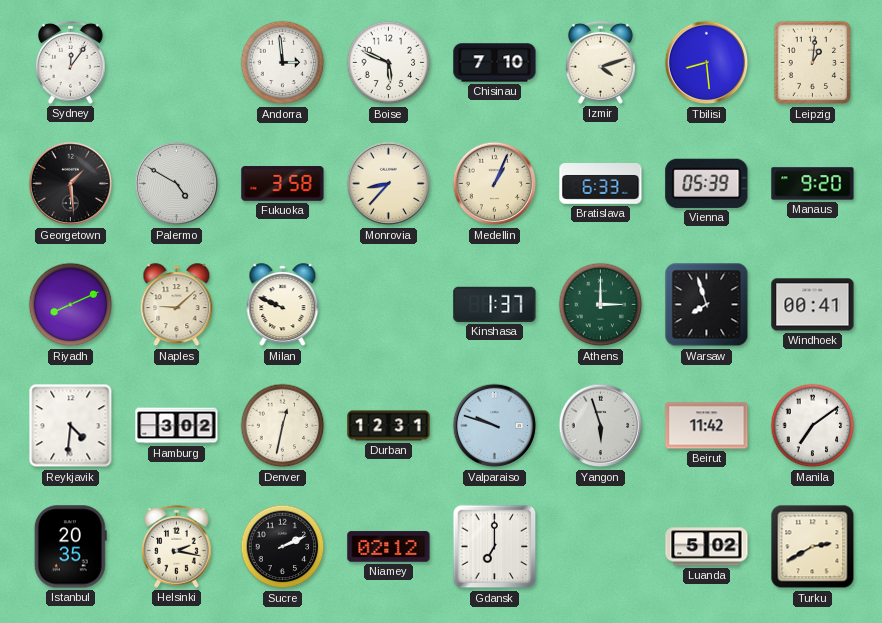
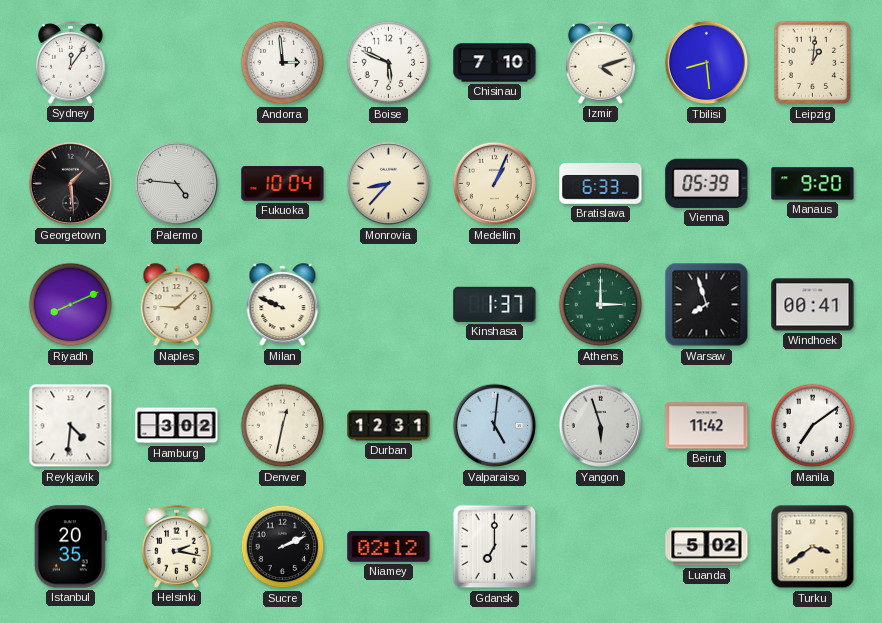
Palermo: 4:50 -> 4:46 (177, 184)
Fukuoka: 3:58 -> 10:04 (283, 184)
Valparaiso: 9:48 -> 5:01 (495, 426)
Turku: 2:40 -> 3:39 (813, 547)
